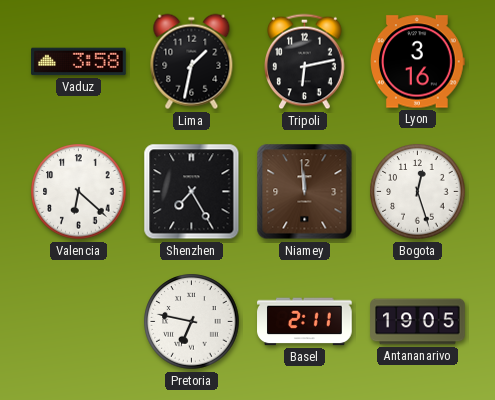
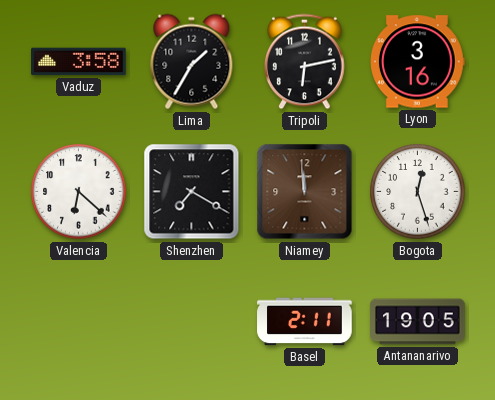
Lima: 1:32 -> 1:35 (192, 62)
Shenzhen: 7:25 -> 7:20 (192, 192)
Pretoria: 6:47 -> none (192, 322)
